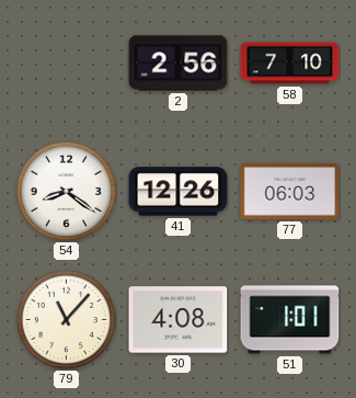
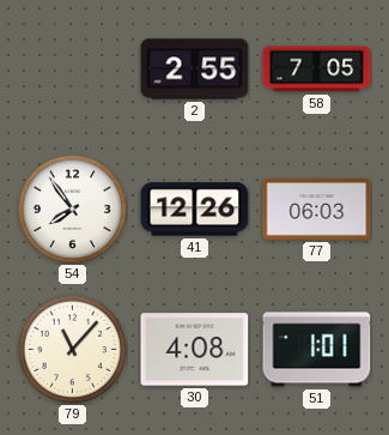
2: 2:56 -> 2:55 (195, 70)
58: 7:10 -> 7:05 (317, 70)
54: 8:21 -> 7:54 (72, 209)
